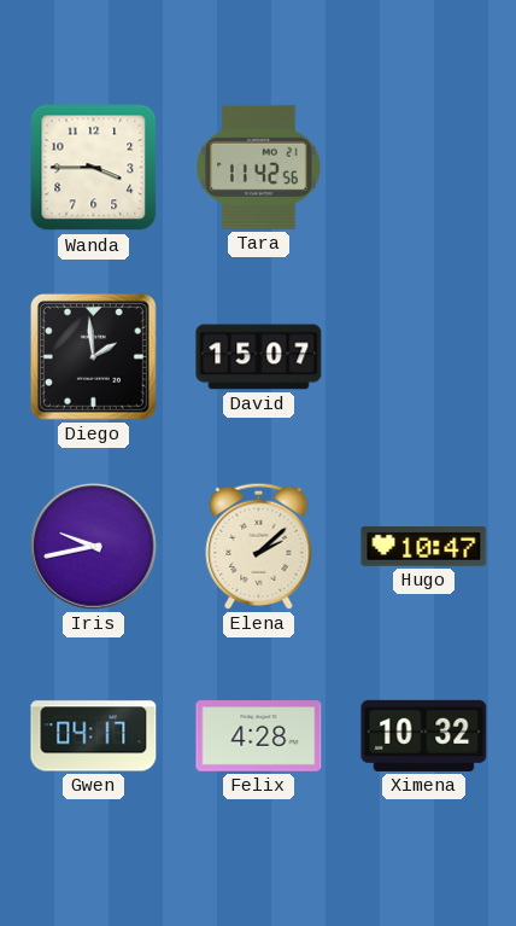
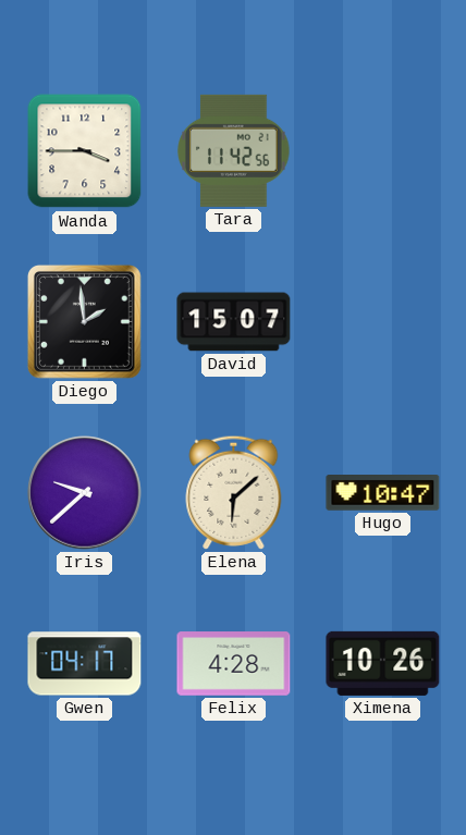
Iris: 9:43 -> 9:38 (85, 493)
Elena: 2:08 -> 6:08 (234, 492)
Ximena: 10:32 -> 10:26 (383, 663)
